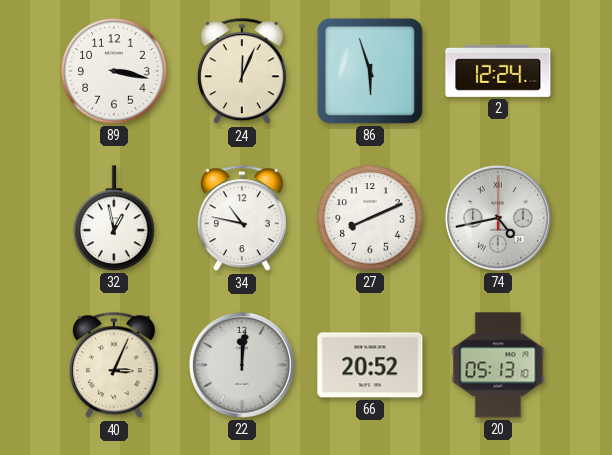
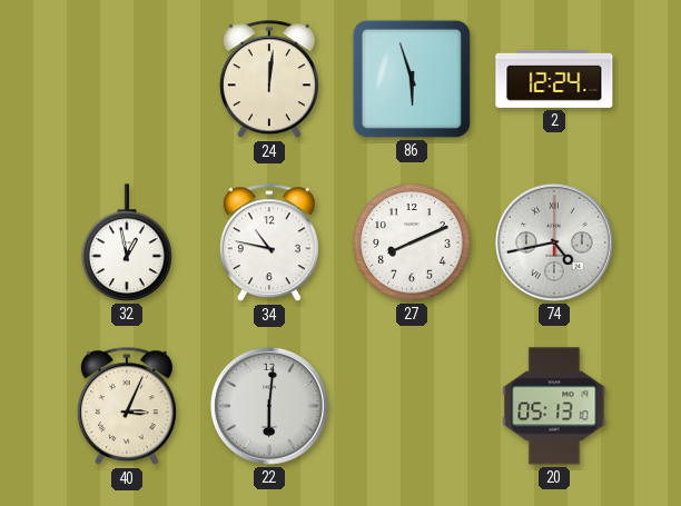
89: 3:17 -> none (114, 71)
24: 12:04 -> 12:01 (269, 80)
22: 12:01 -> 6:01 (269, 406)
66: 20:52 -> none (370, 365)
